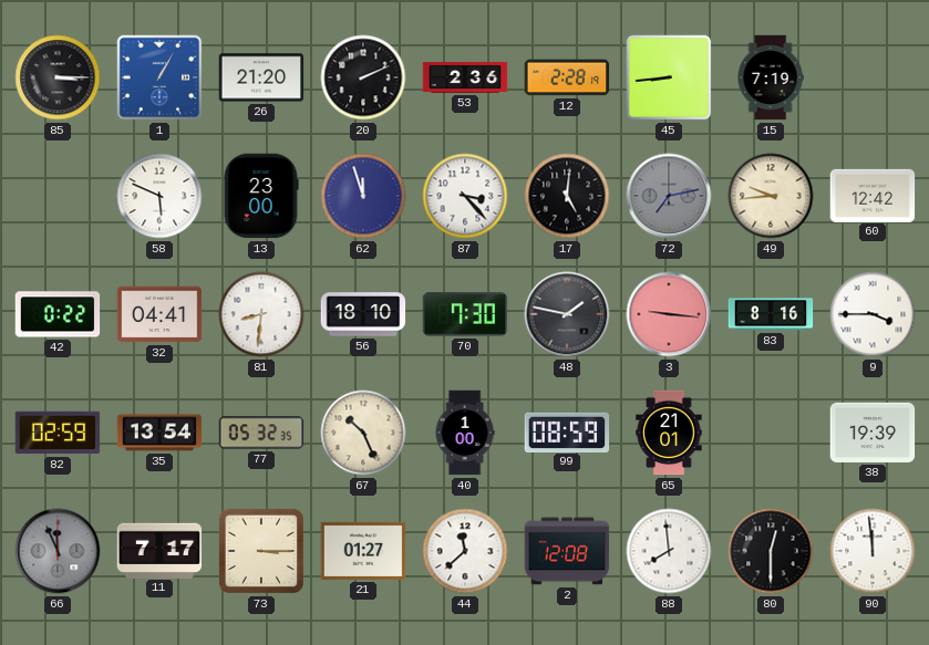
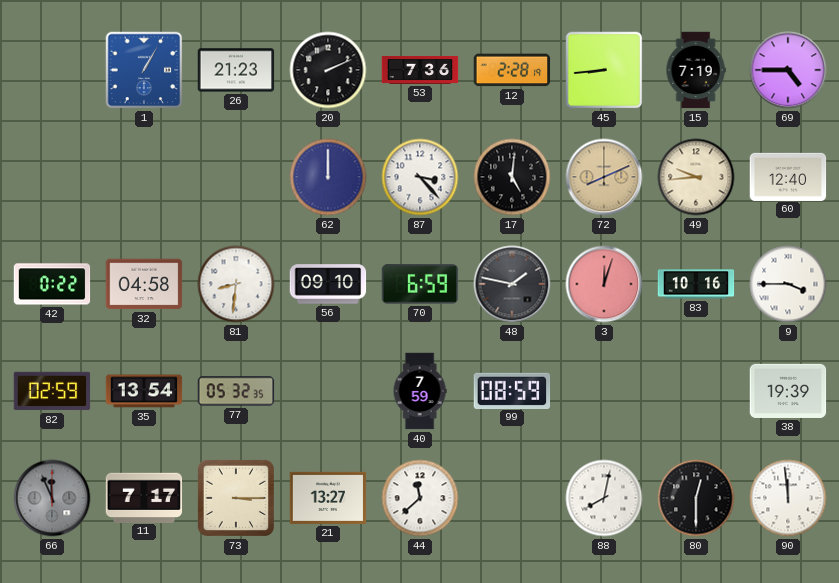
85: 3:15 -> none (58, 77)
26: 21:20 -> 21:23 (236, 70)
53: 2:36 -> 7:36 (420, 70)
69: none -> 4:45 (788, 70)
58: 5:49 -> none (159, 196)
13: 23:00 -> none (261, 196)
62: 11:57 -> 12:00 (328, 177)
72: 7:13 -> 8:11 (604, 177)
72 dial: grey -> champagne (604, 177)
60: 12:42 -> 12:40 (788, 176)
32: 04:41 -> 04:58 (144, 284)
56: 18:10 -> 09:10 (328, 284)
70: 7:30 -> 6:59 (420, 284)
3: 9:16 -> 12:03 (604, 284)
83: 8:16 -> 10:16 (696, 284)
67: 10:26 -> none (363, 433)
40: 1:00 -> 7:59 (420, 391)
65: 21:01 -> none (669, 433)
21: 01:27 -> 13:27 (328, 498)
2: 12:08 -> none (567, 551)
88: 7:59 -> 8:02 (604, 498)
